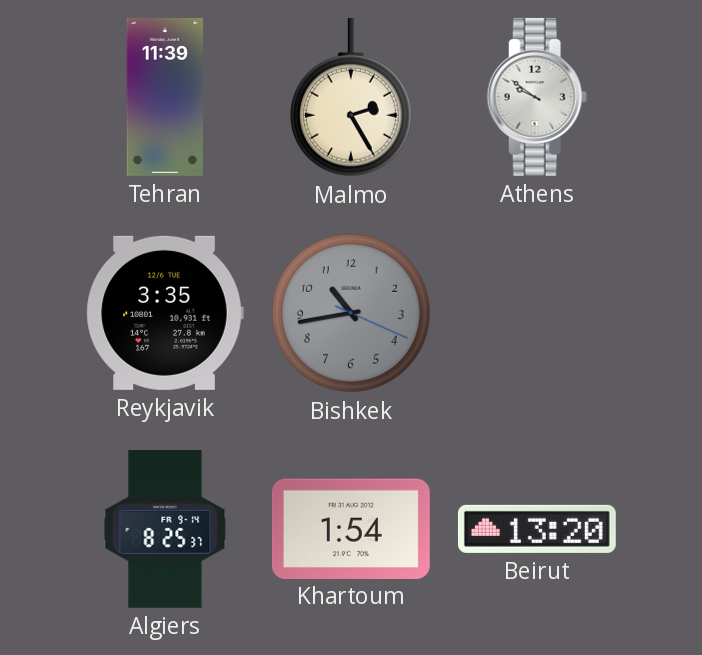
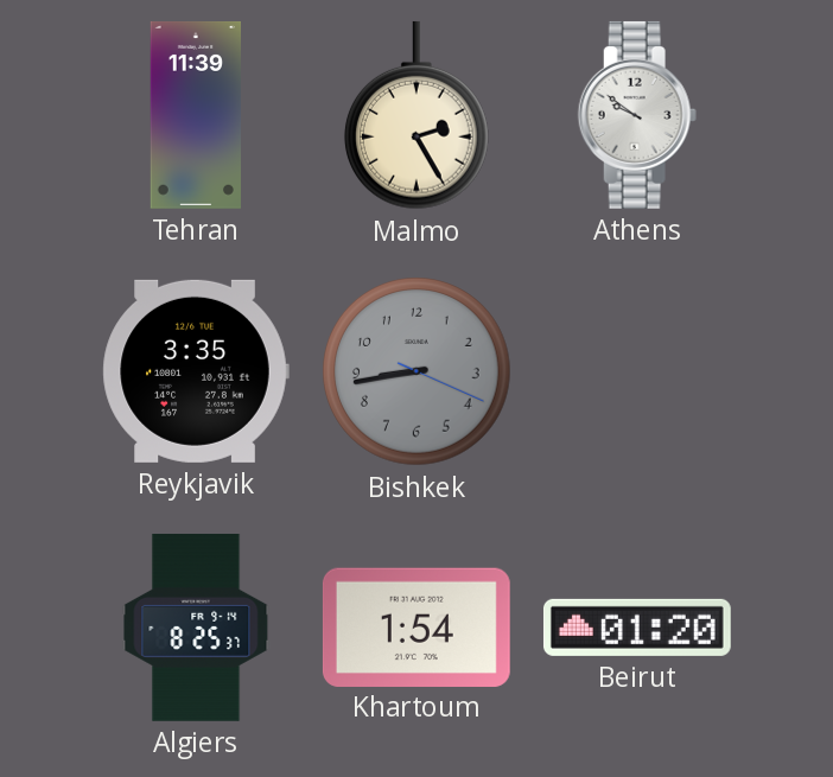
Bishkek: 10:43 -> 8:43 (416, 371)
Beirut: 13:20 -> 01:20 (637, 628)
